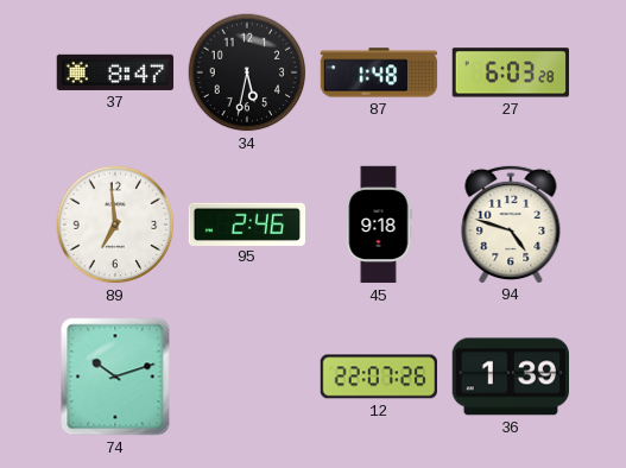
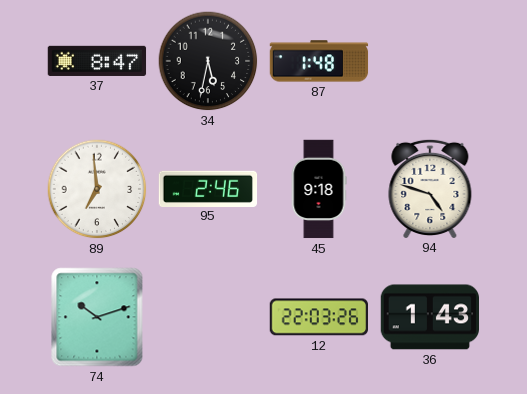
27: 6:03 -> none (510, 72)
12: 22:07 -> 22:03 (318, 317)
36: 1:39 -> 1:43 (429, 317)
